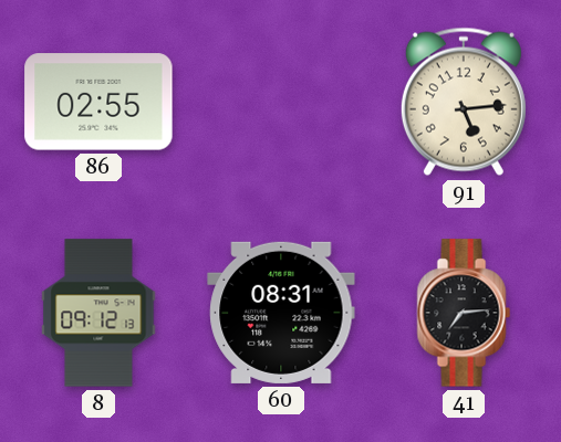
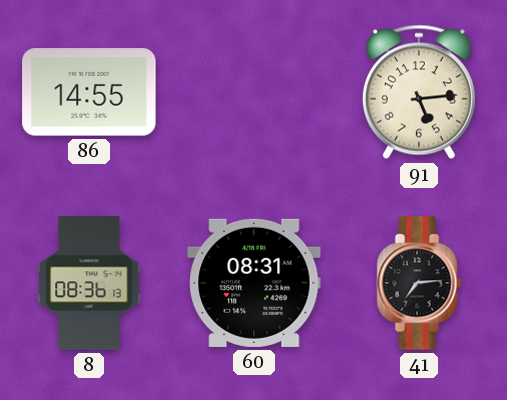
86: 02:55 -> 14:55 (89, 92)
8: 09:12 -> 08:36 (89, 283)
